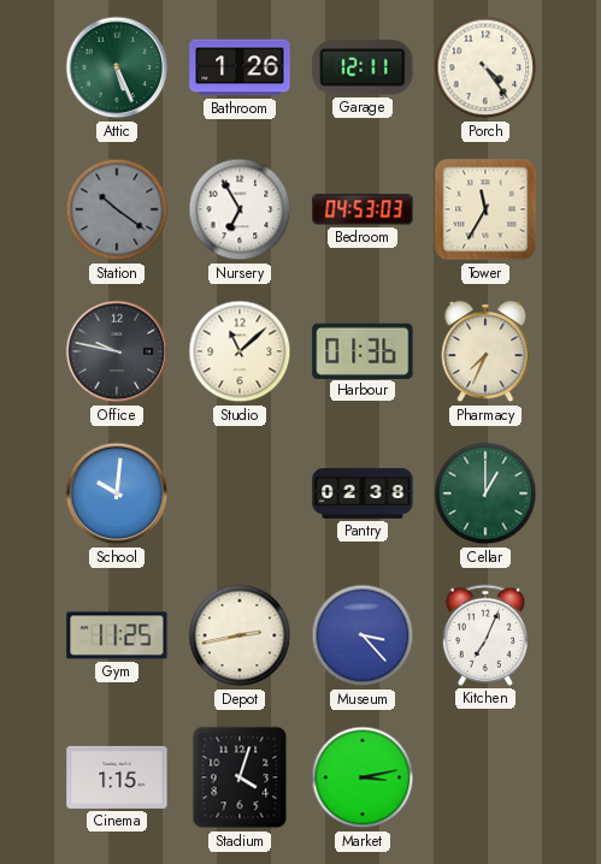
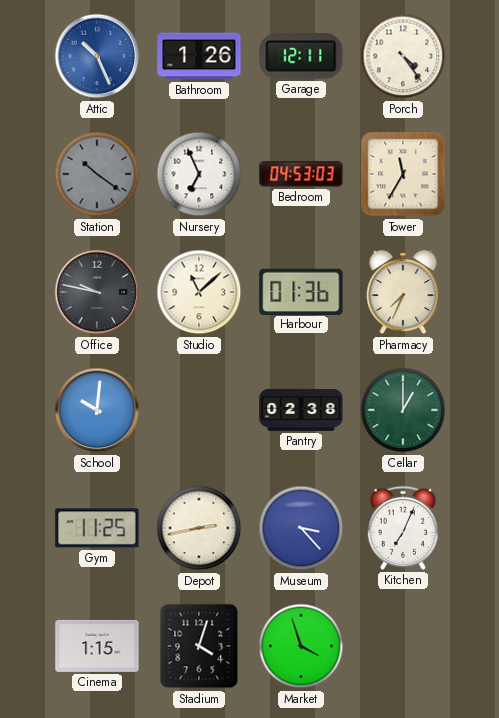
Attic: 5:26 -> 10:26 (97, 56)
Attic dial: green -> blue (97, 56)
Nursery: 6:55 -> 6:56 (199, 174)
Market: 3:13 -> 3:57 (301, 646)
